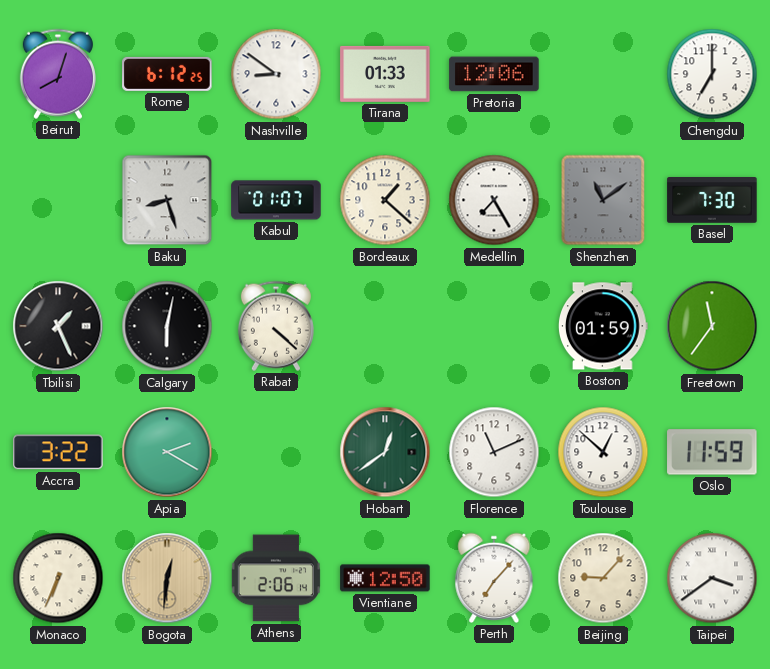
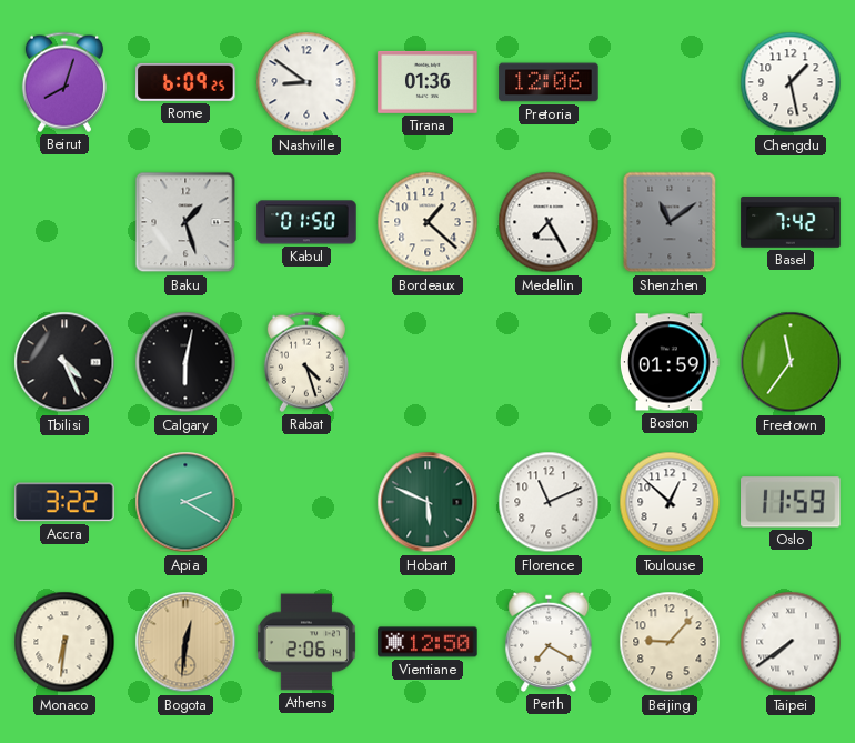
Rome: 6:12 -> 6:09 (185, 82)
Tirana: 01:33 -> 01:36 (428, 82)
Chengdu: 7:00 -> 1:28 (791, 82)
Baku: 8:27 -> 1:27 (185, 222)
Kabul: 01:07 -> 01:50 (306, 222)
Basel: 7:30 -> 7:42 (791, 223)
Tbilisi: 1:26 -> 4:26 (64, 362)
Rabat: 4:22 -> 4:27 (306, 362)
Hobart: 12:39 -> 5:49 (428, 502)
Monaco: 6:34 -> 6:31 (64, 642)
Perth: 7:07 -> 7:20 (549, 642)
Taipei: 3:39 -> 7:39 (791, 642)
